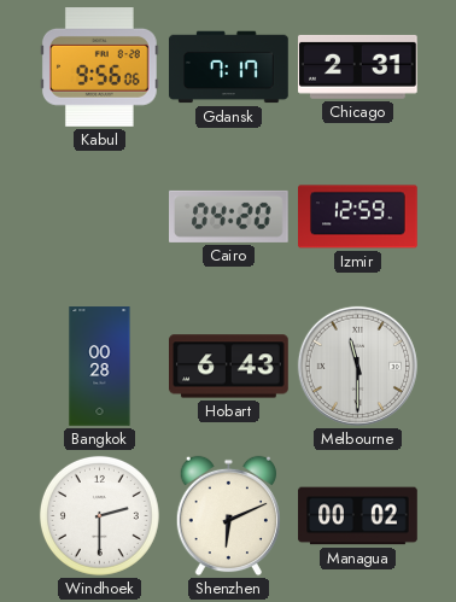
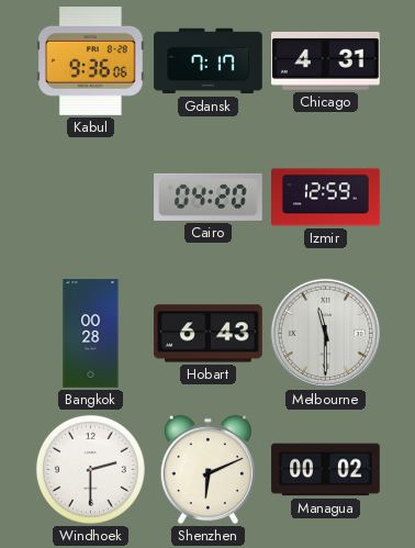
Kabul: 9:56 -> 9:36 (91, 61)
Chicago: 2:31 -> 4:31 (326, 60)
